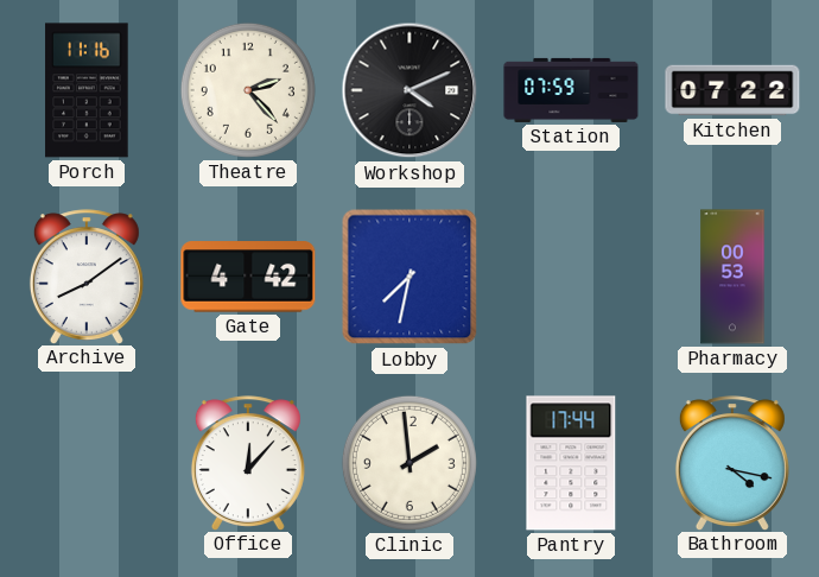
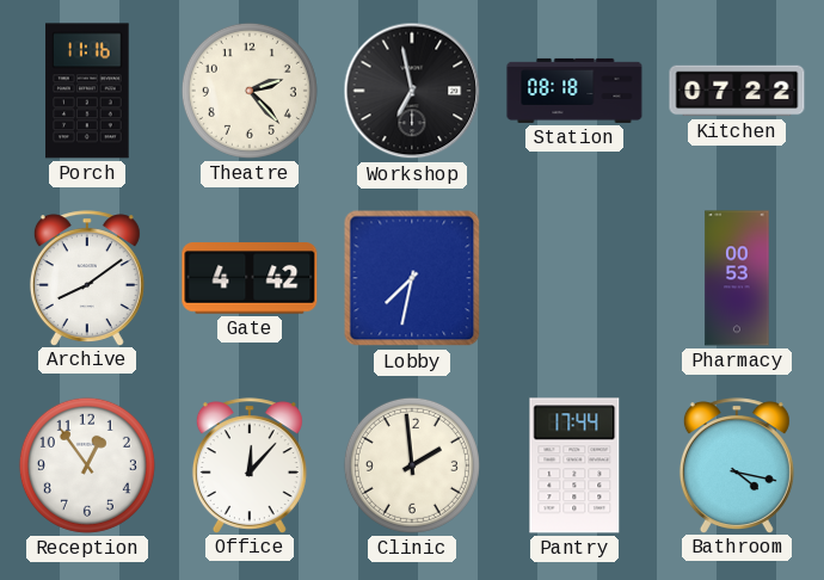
Workshop: 4:11 -> 6:58 (412, 91)
Station: 07:59 -> 08:18 (574, 91)
Reception: none -> 12:54 (87, 465)
